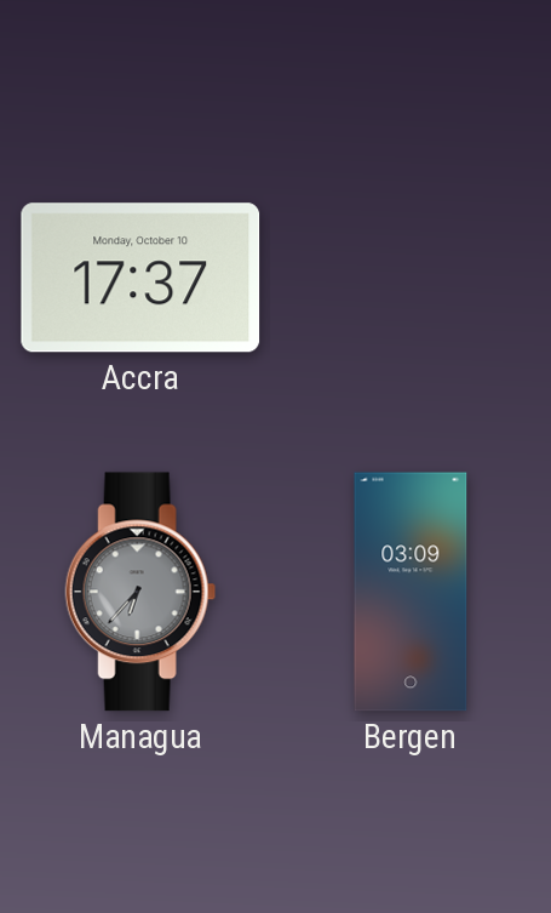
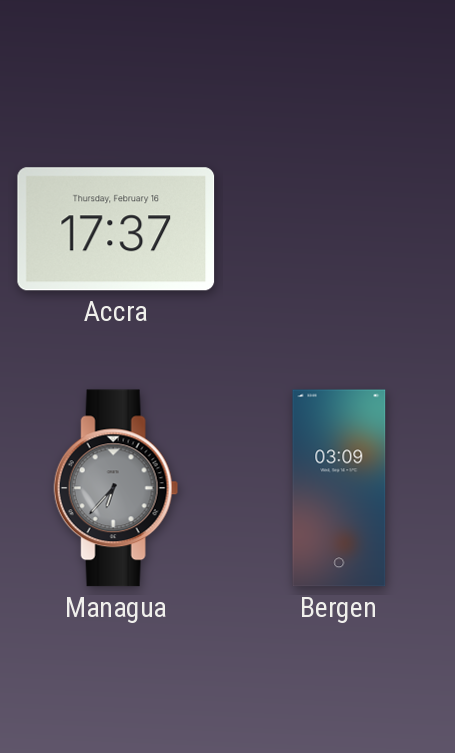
Accra date: Monday, October 10 -> Thursday, February 16 (116, 229)
